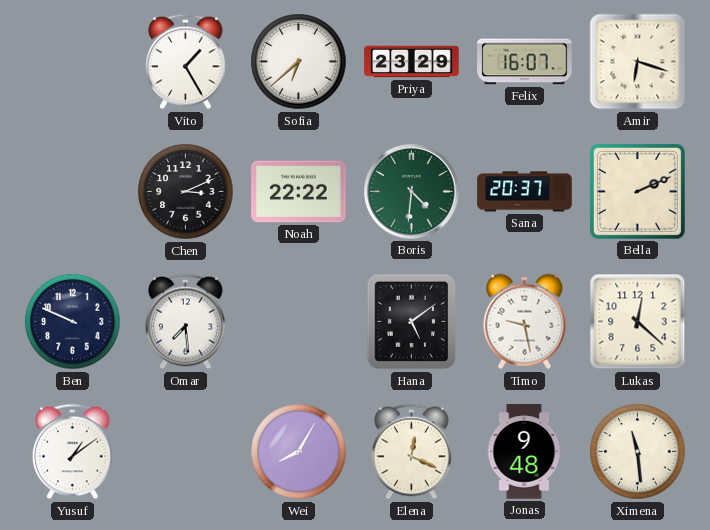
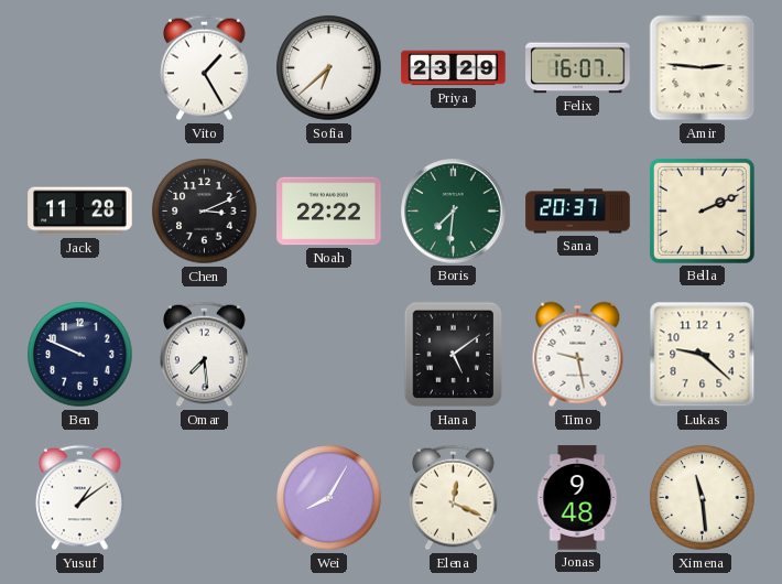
Amir: 6:18 -> 2:46 (703, 68)
Jack: none -> 11:28 (80, 212)
Boris: 4:31 -> 7:31 (454, 212)
Lukas: 12:22 -> 9:22 (703, 355)
